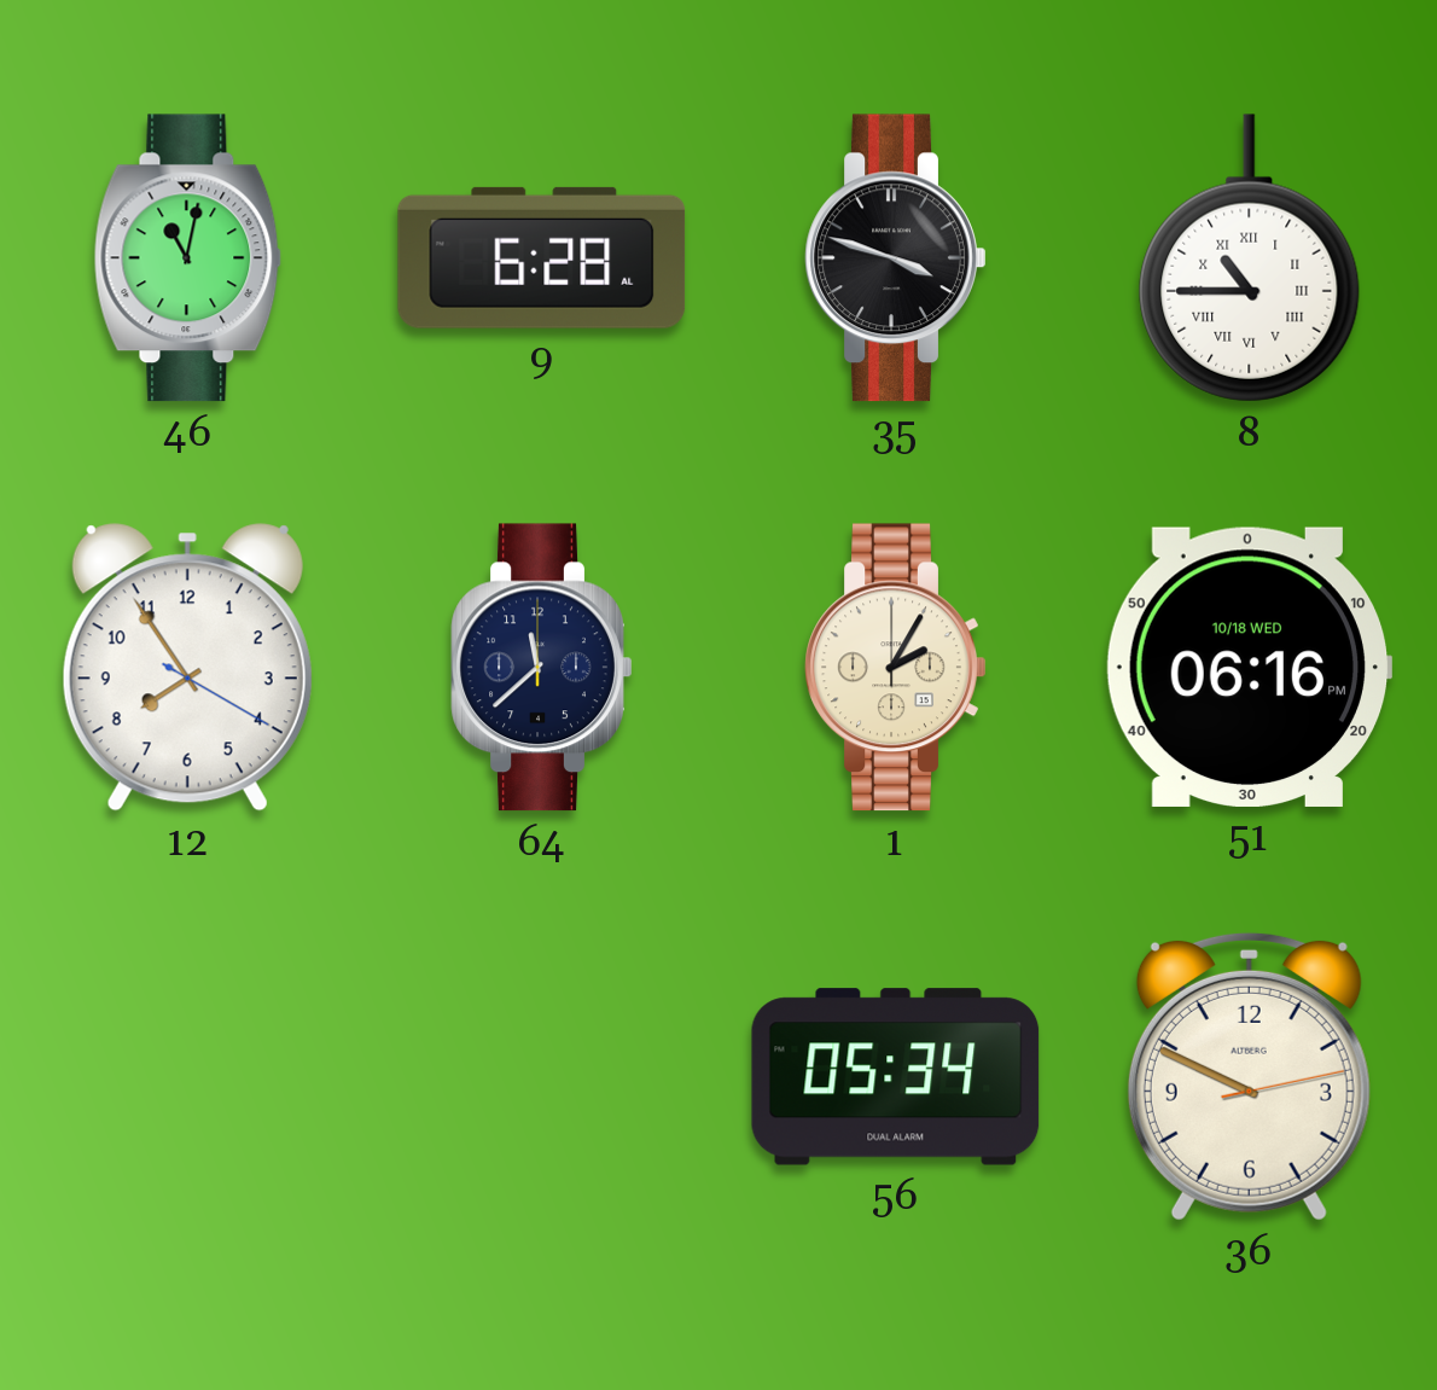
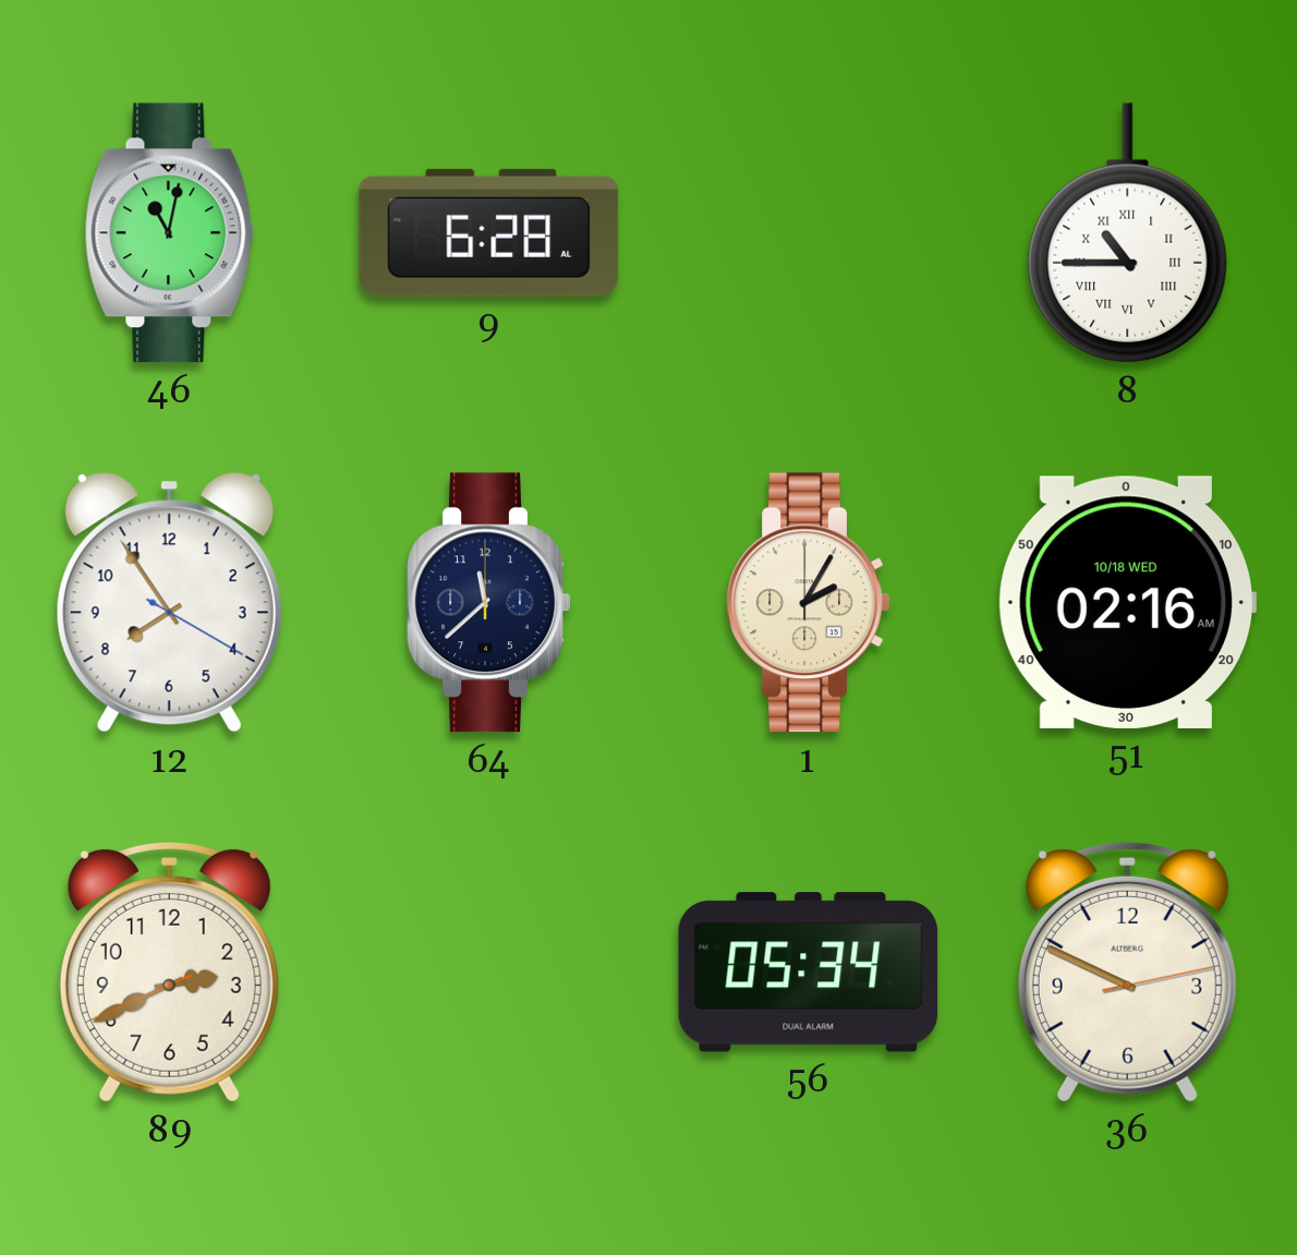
35: 3:48 -> none (896, 258)
51: 06:16 -> 02:16 (1127, 602)
89: none -> 2:40 (169, 972)
